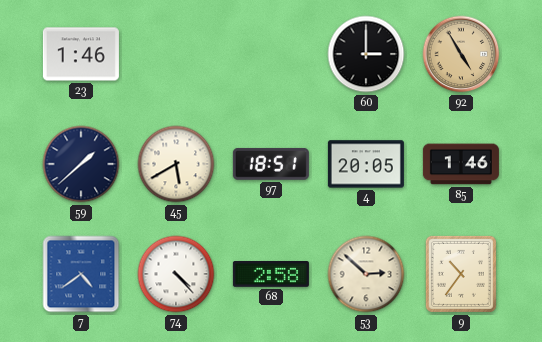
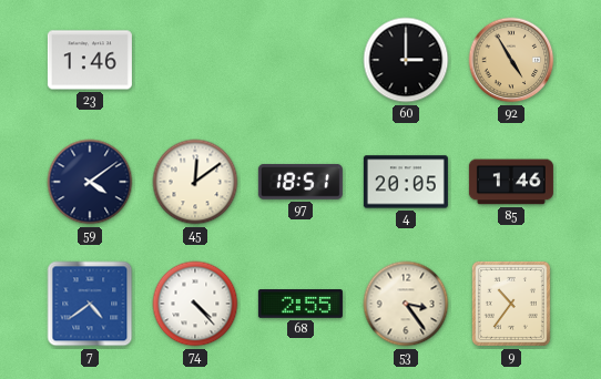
59: 1:38 -> 4:09 (90, 182)
45: 5:40 -> 12:09 (195, 182)
68: 2:58 -> 2:55 (300, 305)
53: 2:52 -> 3:24 (406, 304)
